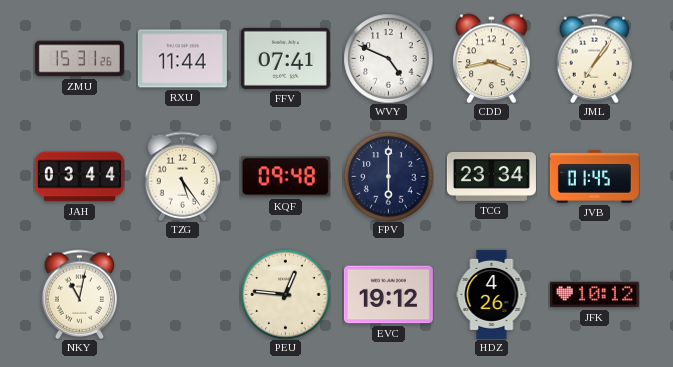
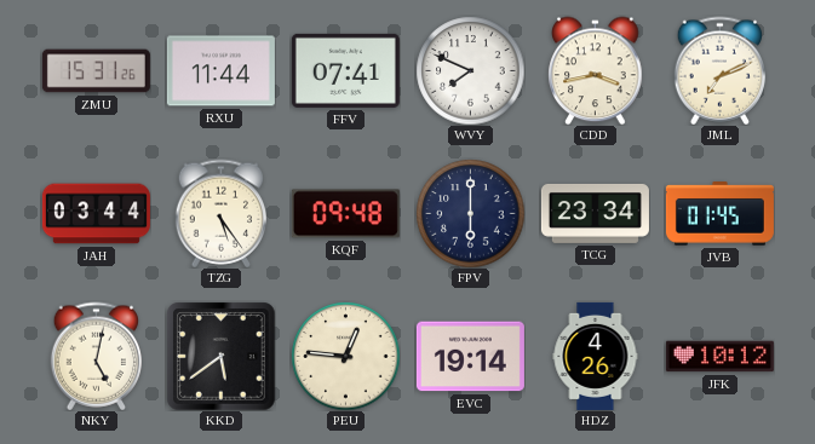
WVY: 4:49 -> 7:49 (470, 70)
JML: 7:06 -> 7:11 (719, 70)
NKY: 11:02 -> 5:02 (96, 356)
KKD: none -> 5:39 (220, 356)
EVC: 19:12 -> 19:14 (470, 357)
